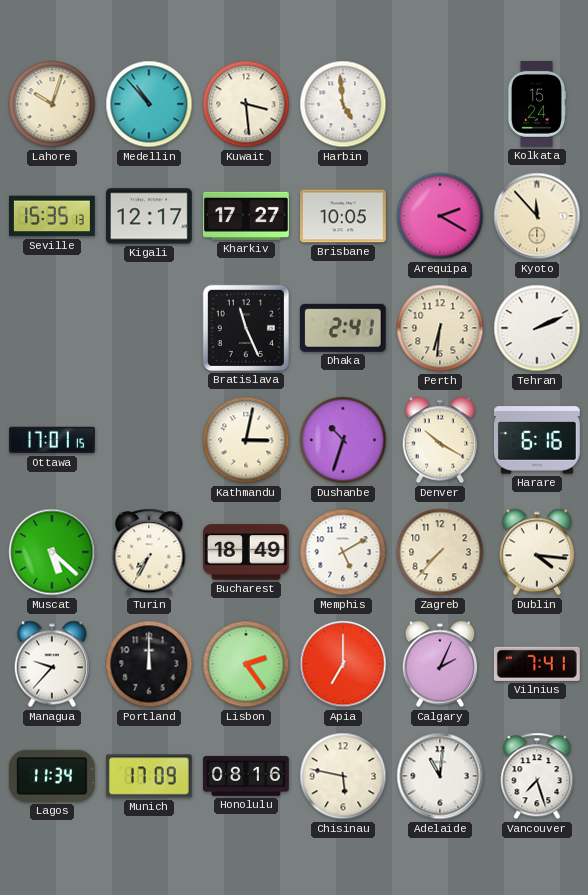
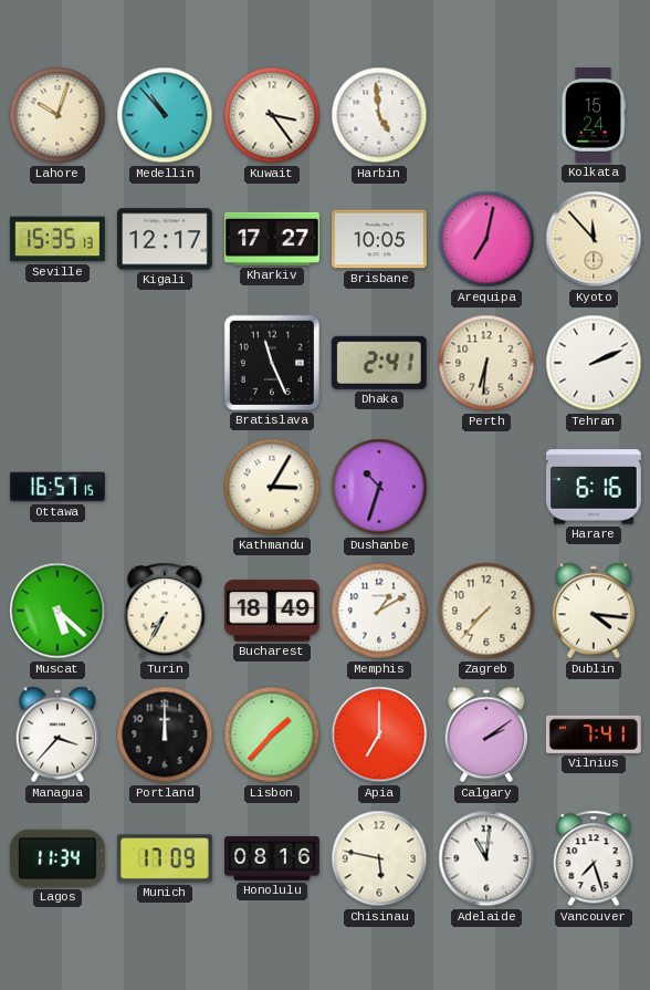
Kuwait: 3:29 -> 3:24 (272, 115)
Arequipa: 2:20 -> 7:02 (486, 239)
Ottawa: 17:01 -> 16:57 (59, 487)
Kathmandu: 3:02 -> 3:05 (272, 487)
Denver: 10:20 -> none (440, 440)
Memphis: 5:10 -> 1:10 (379, 611)
Managua: 9:37 -> 3:37 (57, 734)
Lisbon: 2:24 -> 1:37 (272, 734)
Calgary: 2:04 -> 2:09 (486, 734)
